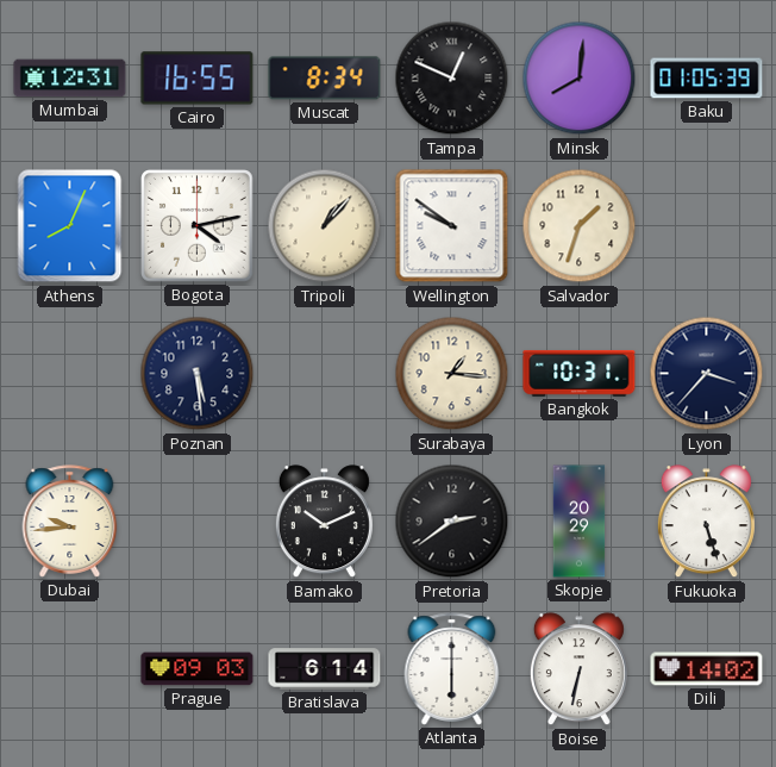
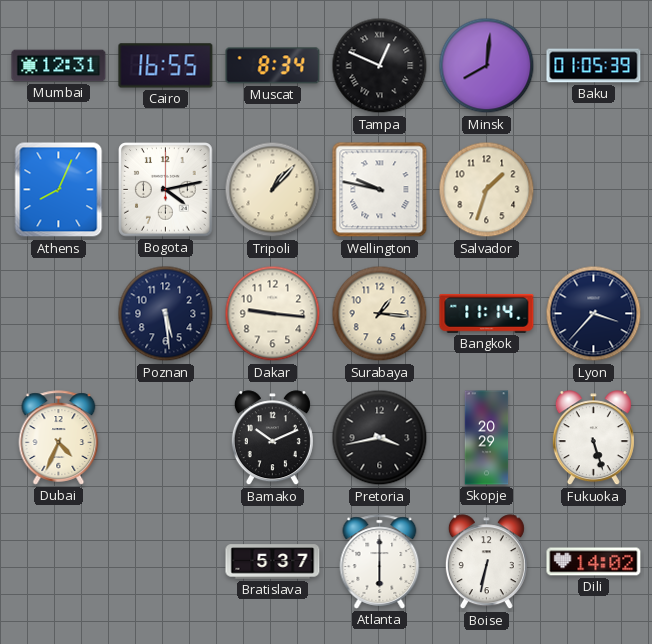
Wellington: 9:51 -> 9:47 (380, 190)
Dakar: none -> 9:16 (273, 314)
Bangkok: 10:31 -> 11:14 (487, 313)
Dubai: 9:44 -> 4:34 (59, 438)
Pretoria: 2:39 -> 3:43 (380, 438)
Prague: 09:03 -> none (198, 669)
Bratislava: 6:14 -> 5:37 (273, 562)
